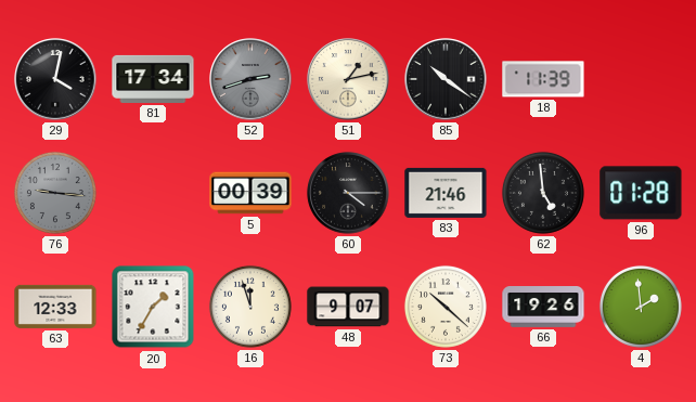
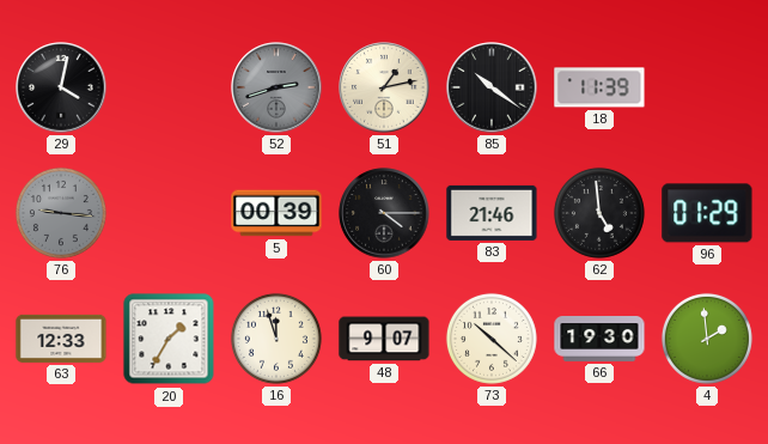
81: 17:34 -> none (153, 79)
96: 01:28 -> 01:29 (707, 213)
66: 19:26 -> 19:30 (599, 340)
